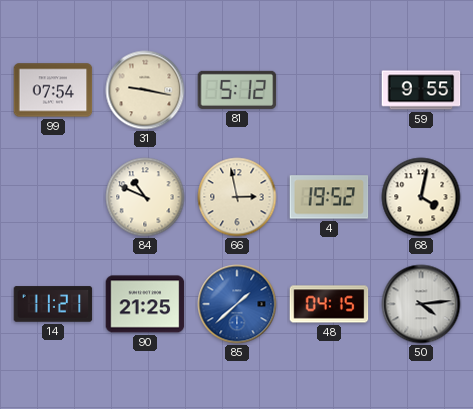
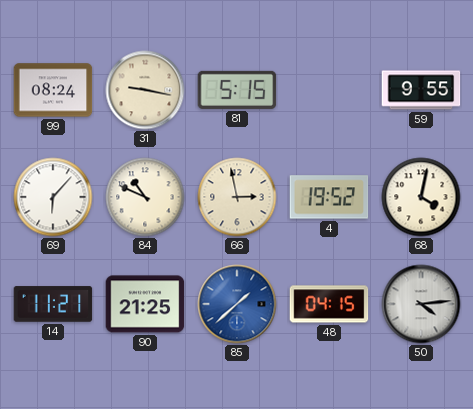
99: 07:54 -> 08:24 (53, 90)
81: 5:12 -> 5:15 (237, 90)
69: none -> 6:07 (53, 197)
